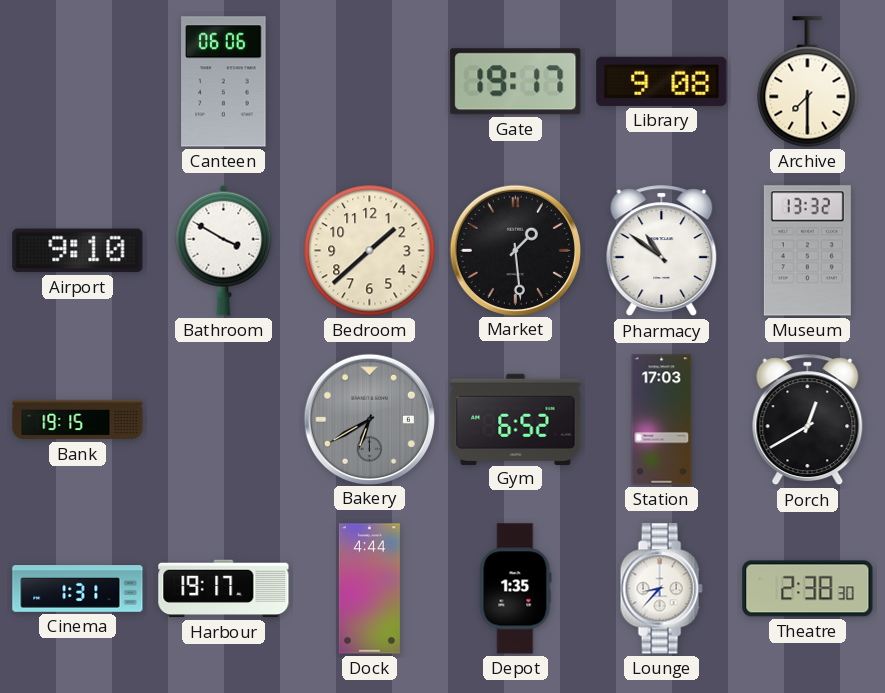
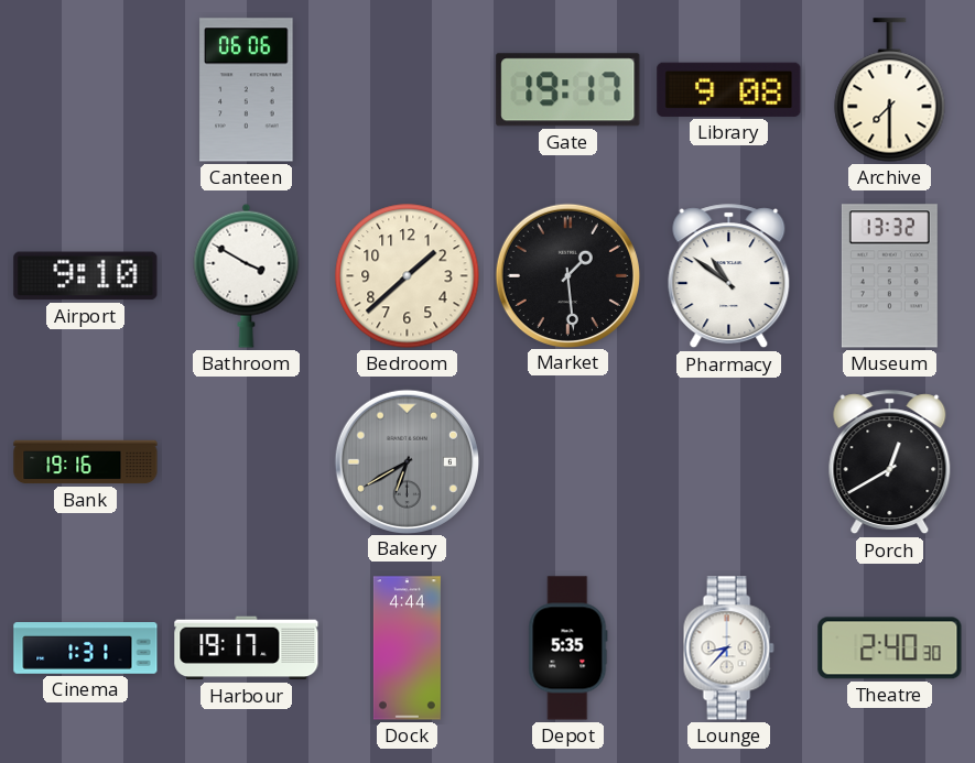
Bank: 19:15 -> 19:16 (86, 462)
Gym: 6:52 -> none (516, 419)
Station: 17:03 -> none (662, 420)
Depot: 1:35 -> 5:35 (568, 648)
Theatre: 2:38 -> 2:40 (890, 648)
